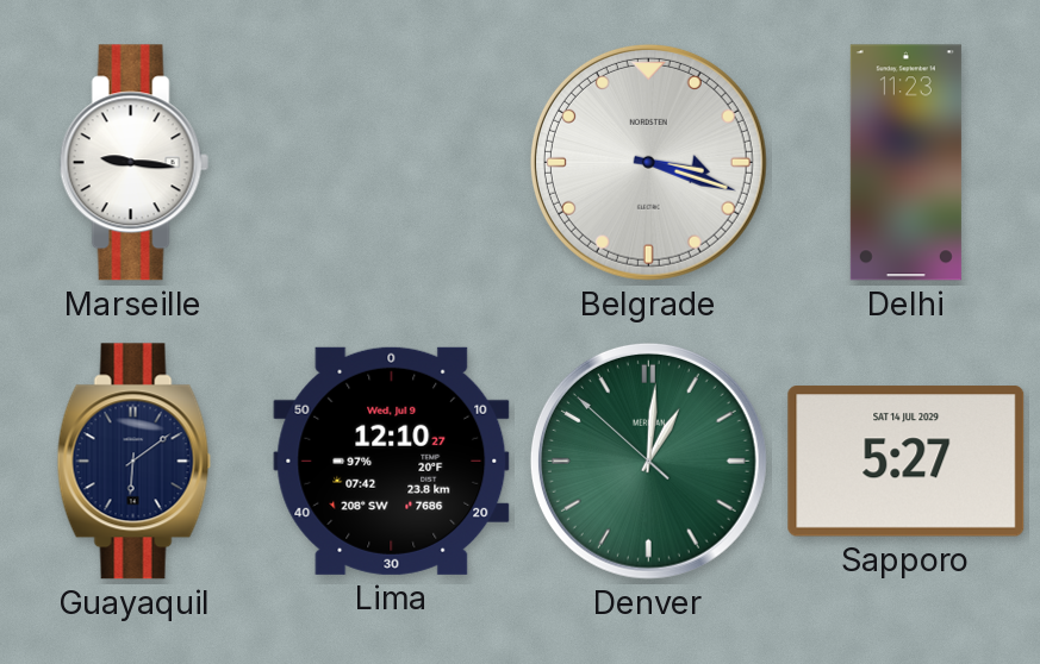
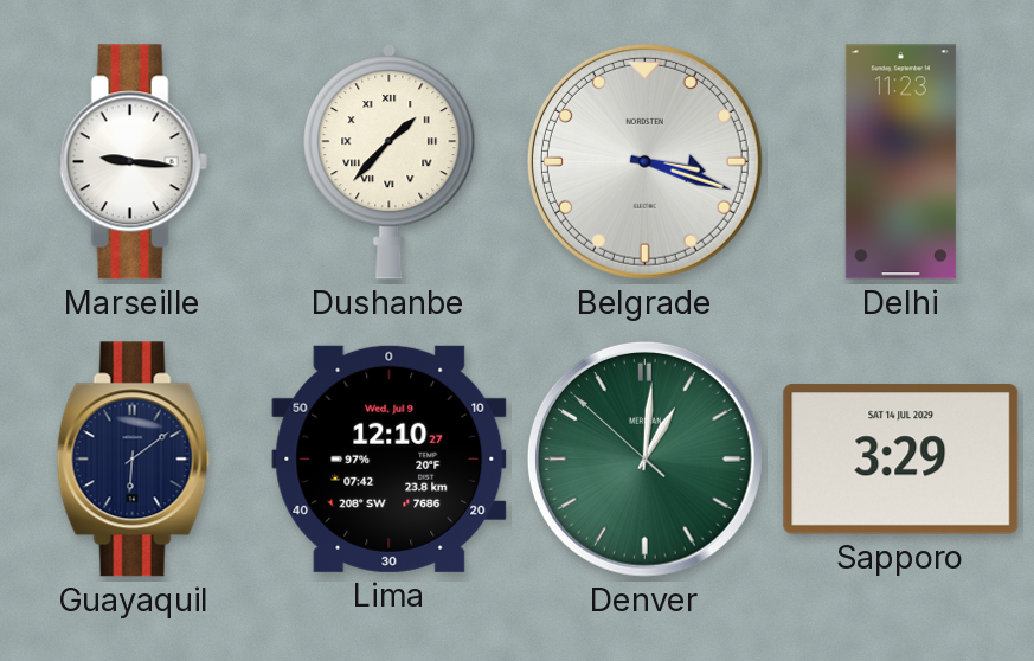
Dushanbe: none -> 1:37 (390, 162)
Sapporo: 5:27 -> 3:29 (901, 460)
